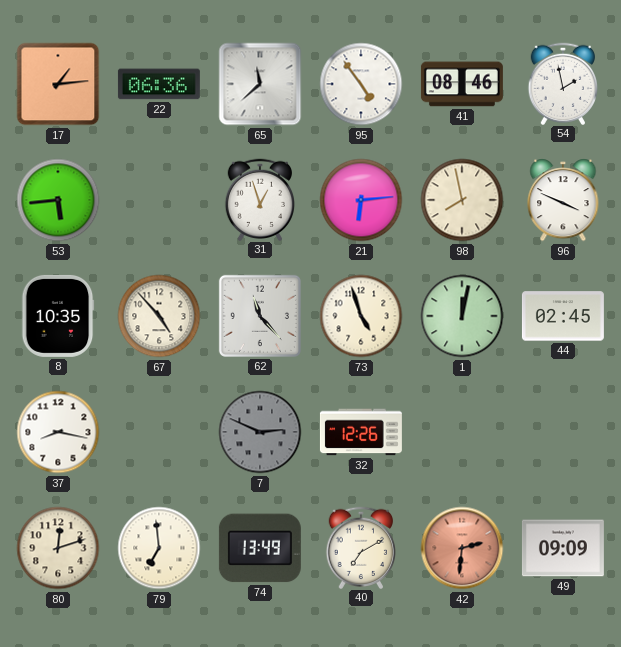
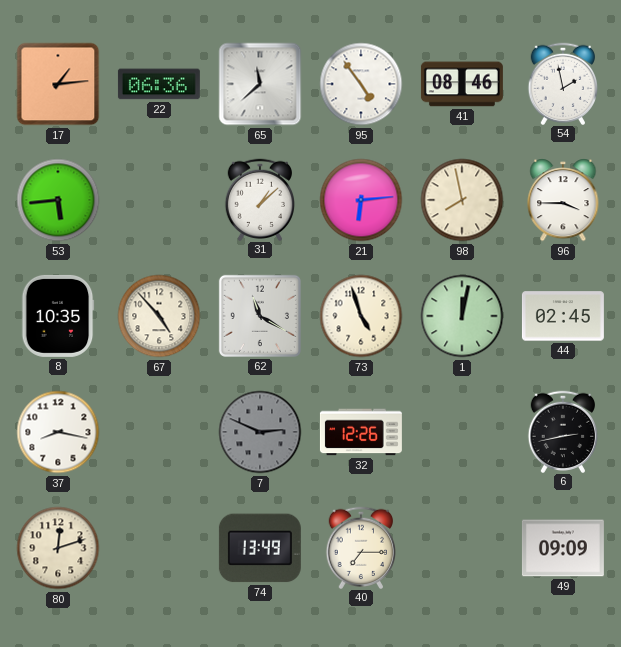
31: 12:57 -> 1:08 (259, 199)
96: 3:49 -> 3:45 (563, 200)
62: 11:23 -> 11:20 (260, 316)
6: none -> 2:43 (562, 431)
79: 6:59 -> none (159, 548)
40: 7:10 -> 7:15 (360, 547)
42: 2:31 -> none (462, 548)
